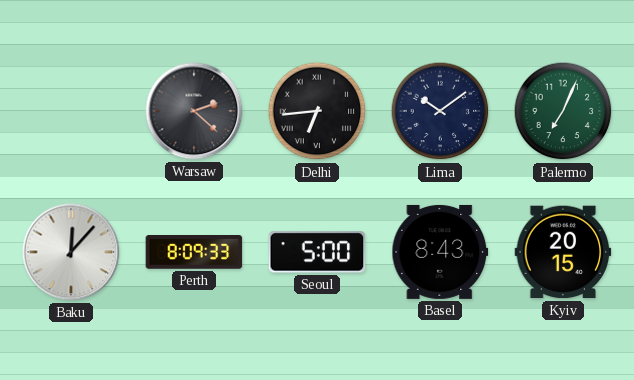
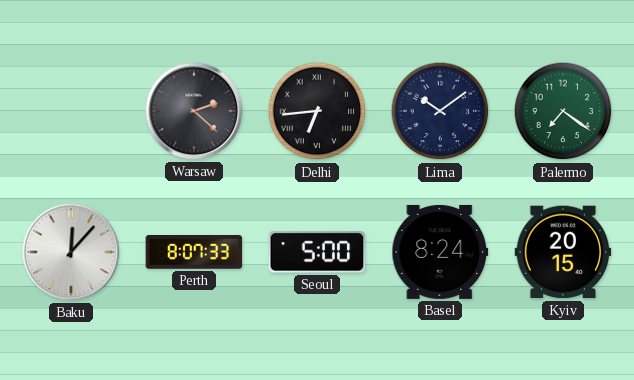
Palermo: 7:04 -> 7:21 (563, 111)
Perth: 8:09 -> 8:07 (194, 252)
Basel: 8:43 -> 8:24 (440, 252)
